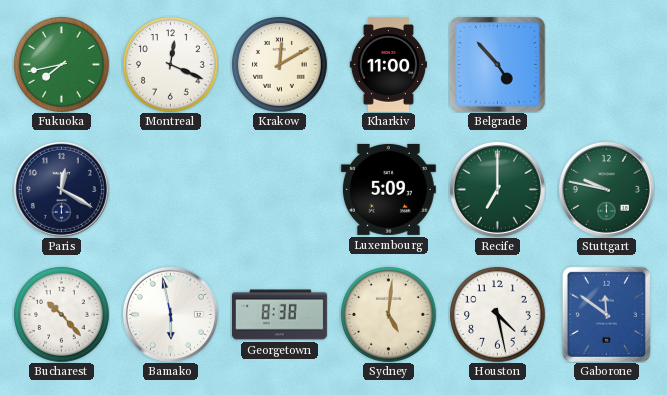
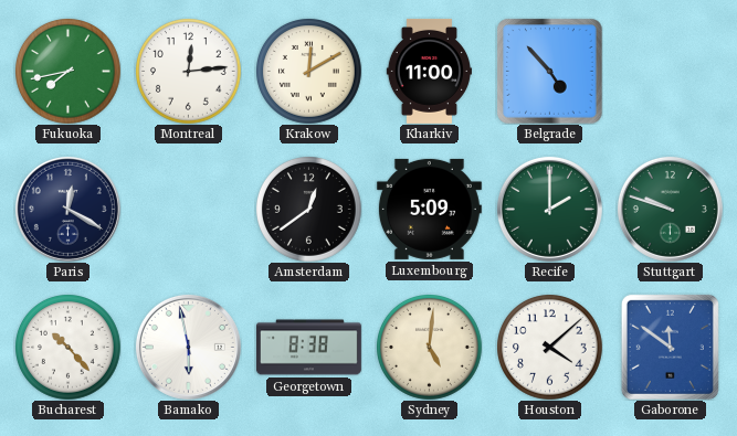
Montreal: 12:19 -> 12:14 (189, 72)
Amsterdam: none -> 12:39 (309, 210)
Recife: 7:00 -> 2:00 (549, 209)
Stuttgart: 9:47 -> 9:48 (670, 209)
Houston: 4:28 -> 4:08 (550, 348)
